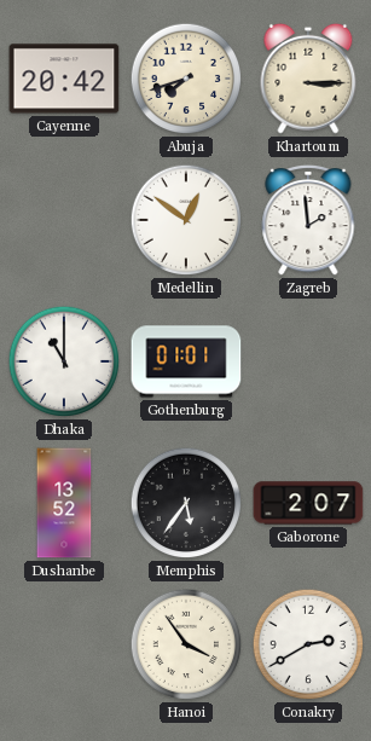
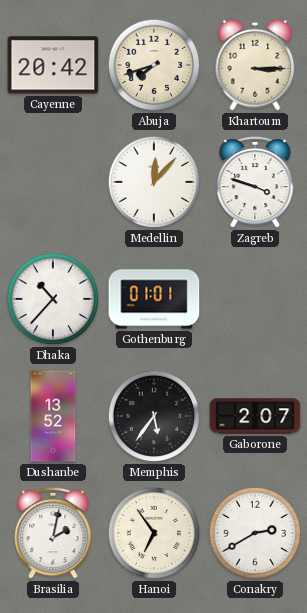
Medellin: 12:51 -> 12:07 (154, 182)
Zagreb: 1:59 -> 3:48 (255, 182)
Dhaka: 11:00 -> 10:37 (53, 299)
Brasilia: none -> 2:02 (53, 533)
Hanoi: 3:54 -> 6:54 (154, 533)
